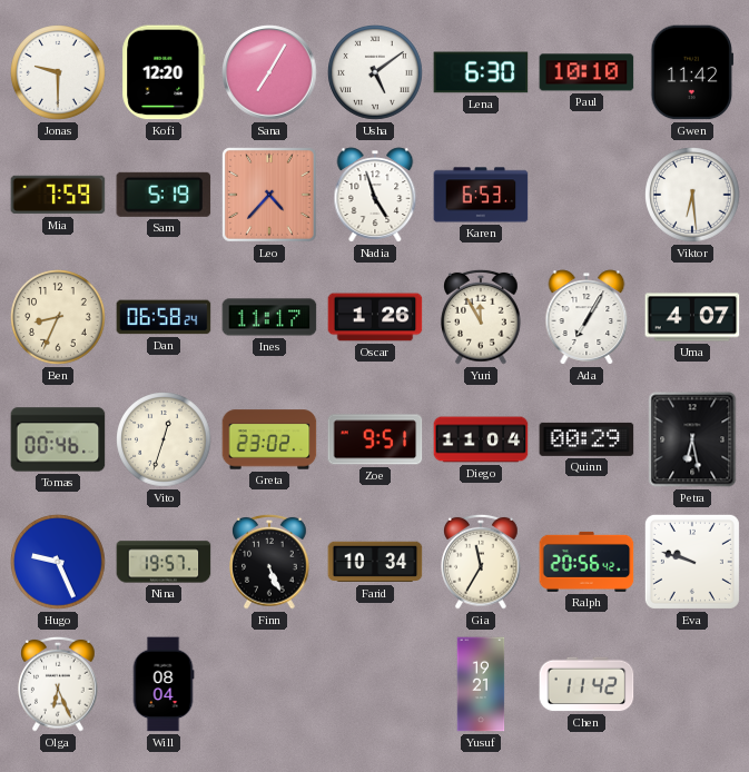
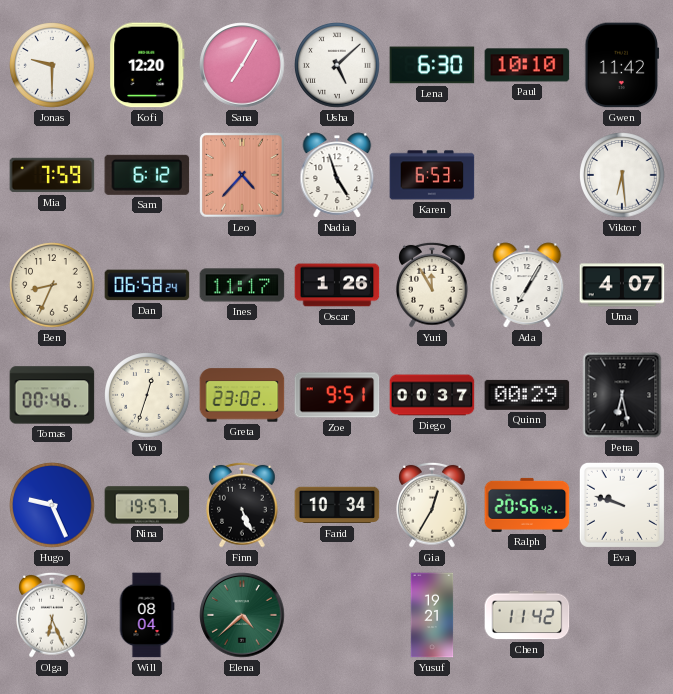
Usha: 5:09 -> 5:08 (337, 65)
Sam: 5:19 -> 6:12 (147, 175)
Diego: 11:04 -> 00:37 (432, 395)
Gia: 11:35 -> 12:35 (432, 505)
Elena: none -> 4:38 (242, 615)
